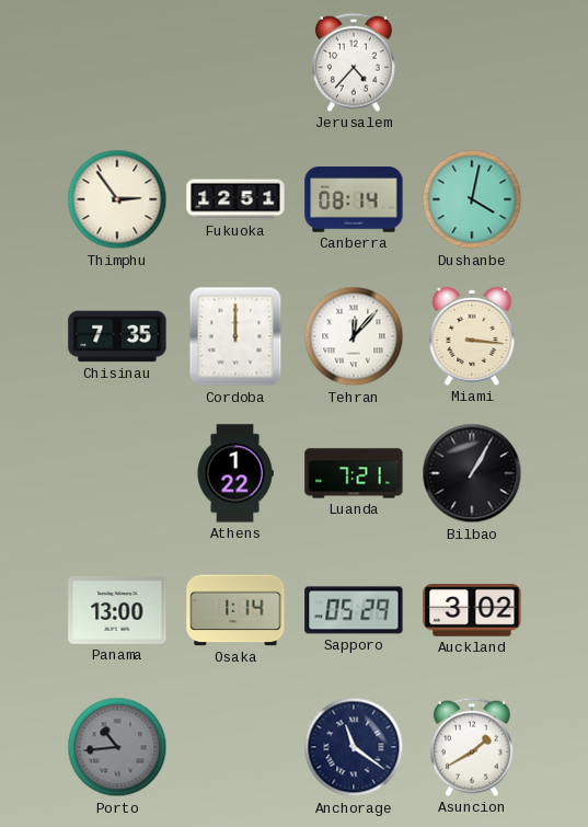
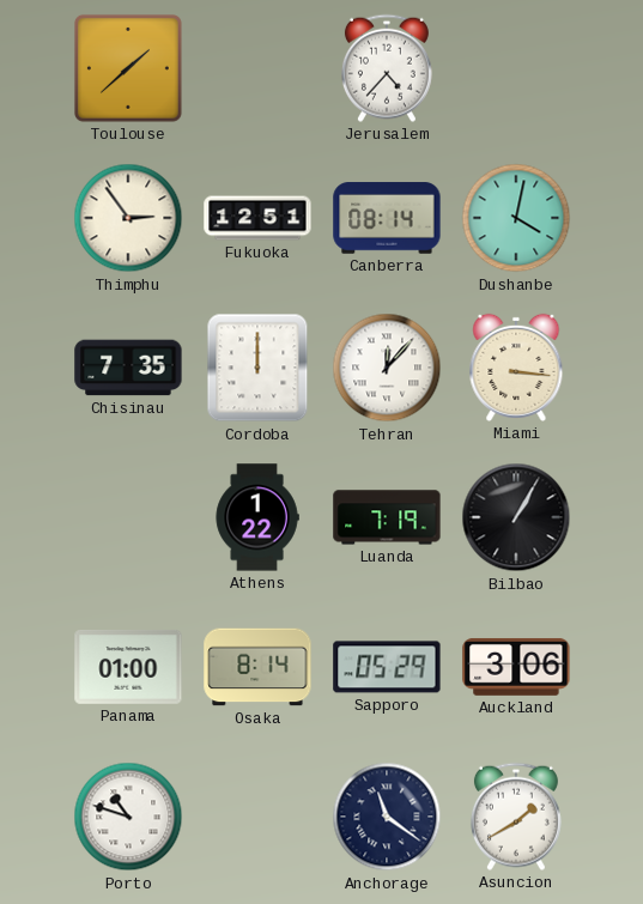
Toulouse: none -> 1:38 (128, 68)
Luanda: 7:21 -> 7:19 (387, 517)
Panama: 13:00 -> 01:00 (128, 667)
Osaka: 1:14 -> 8:14 (257, 667)
Auckland: 3:02 -> 3:06 (516, 667)
Porto: 10:44 -> 10:48 (128, 817)
Porto dial: grey -> white (128, 817)
